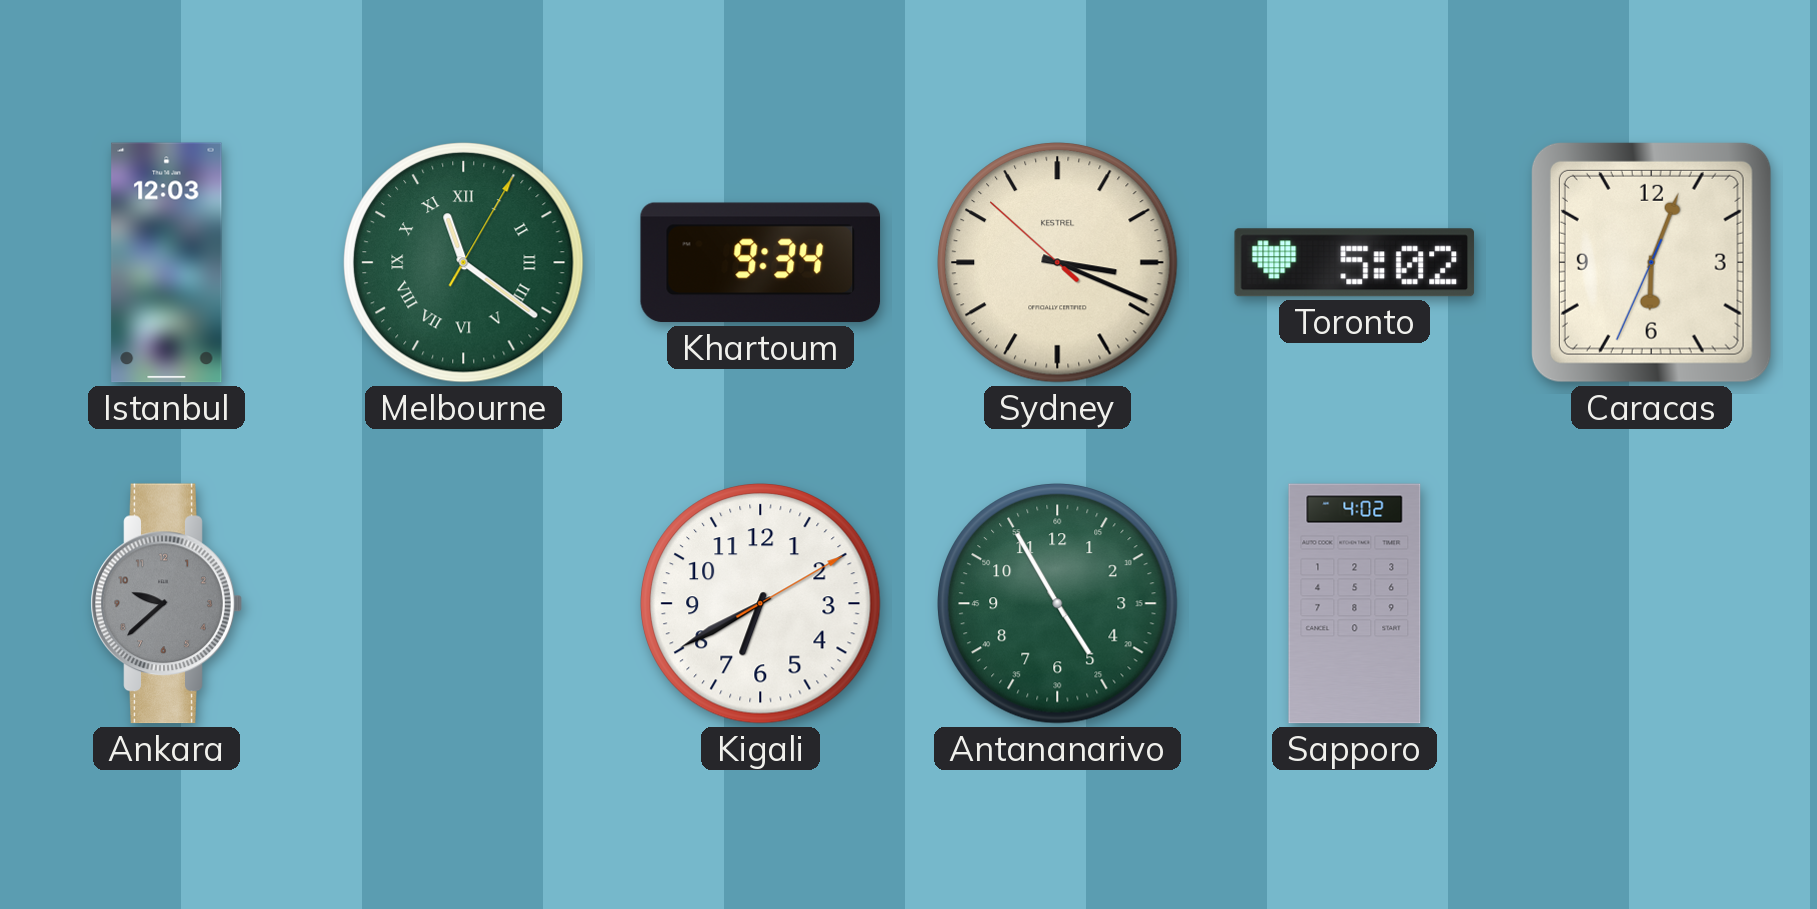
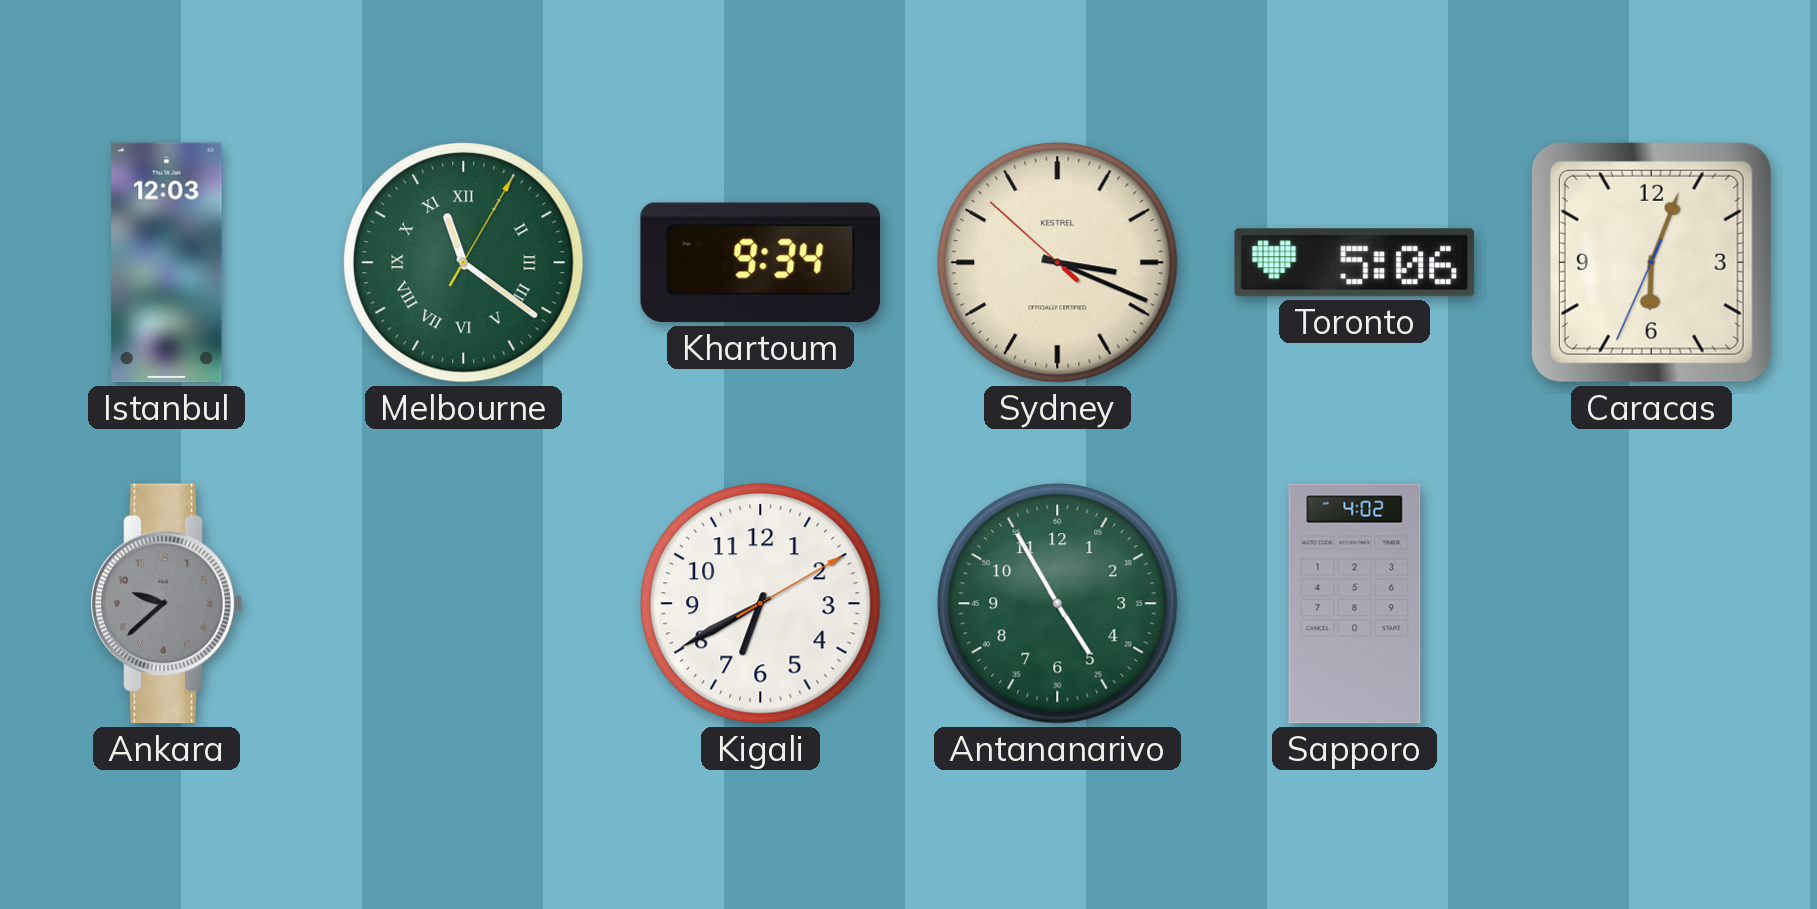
Toronto: 5:02 -> 5:06 (1355, 263)
